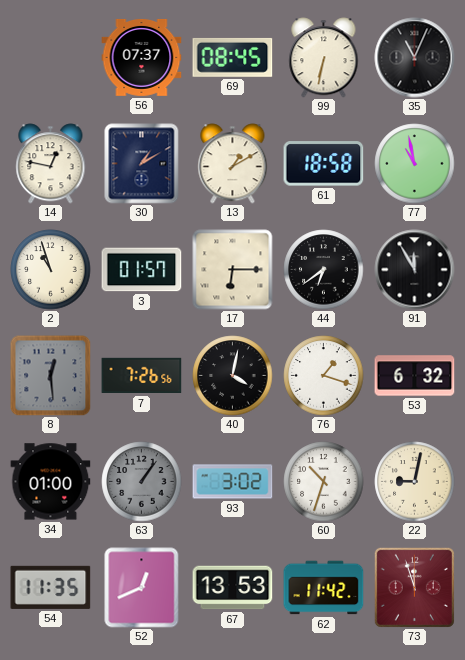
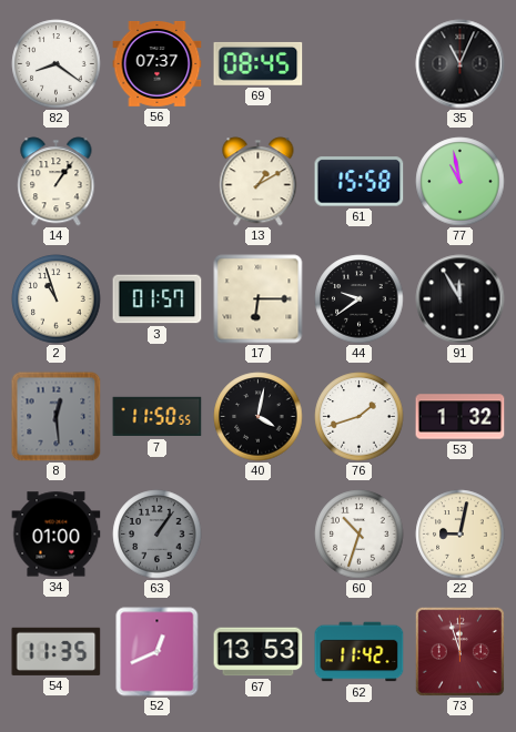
82: none -> 8:21 (57, 64)
99: 6:32 -> none (324, 58)
14: 12:47 -> 1:06 (57, 182)
30: 1:10 -> none (142, 164)
61: 18:58 -> 15:58 (360, 182)
44: 6:39 -> 9:39 (360, 299)
7: 7:26 -> 11:50 (158, 417)
76: 1:18 -> 1:42 (360, 417)
53: 6:32 -> 1:32 (461, 417)
93: 3:02 -> none (233, 482)
